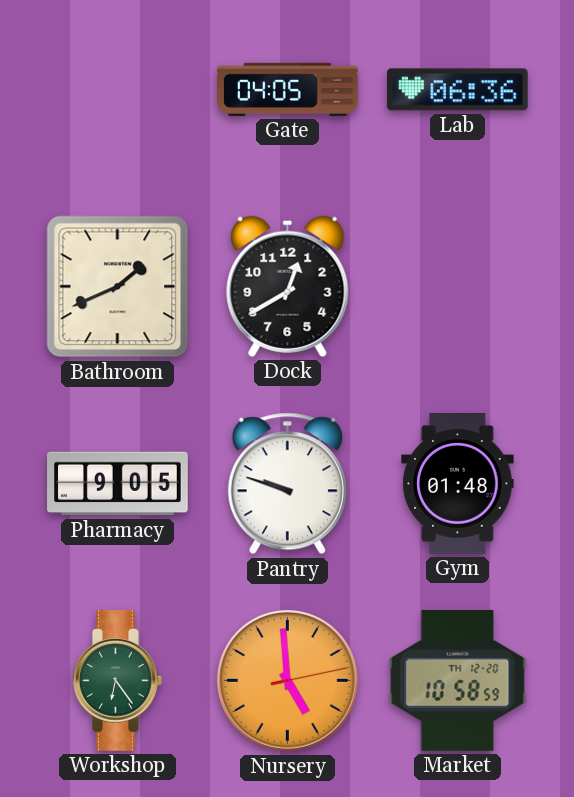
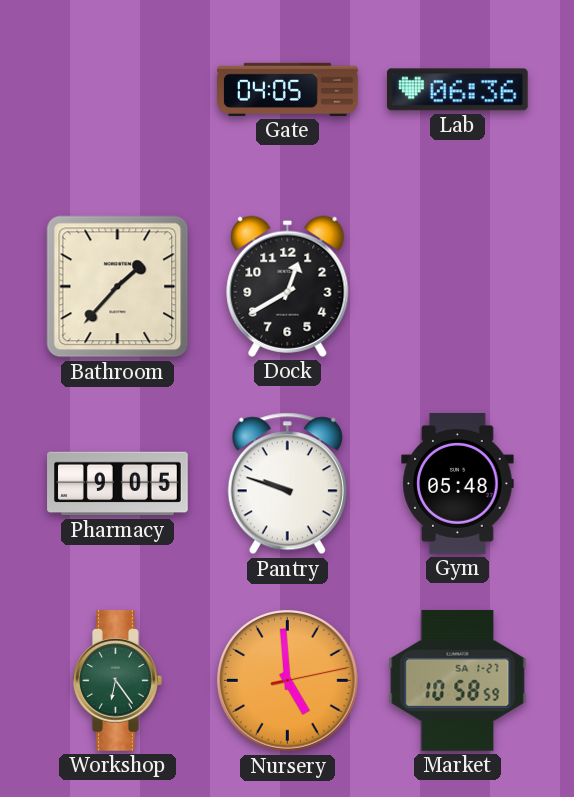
Bathroom: 1:41 -> 1:37 (118, 287)
Gym: 01:48 -> 05:48 (458, 484)
Market date: TH 12-20 -> SA 1-27 (458, 680)
